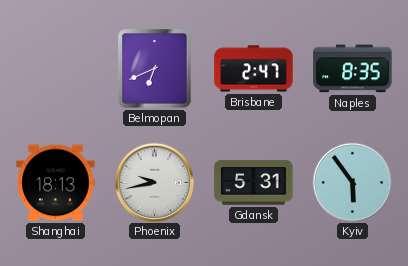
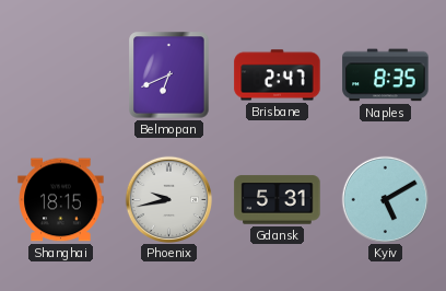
Shanghai: 18:13 -> 18:15 (61, 200)
Kyiv: 5:54 -> 5:10 (385, 199)
